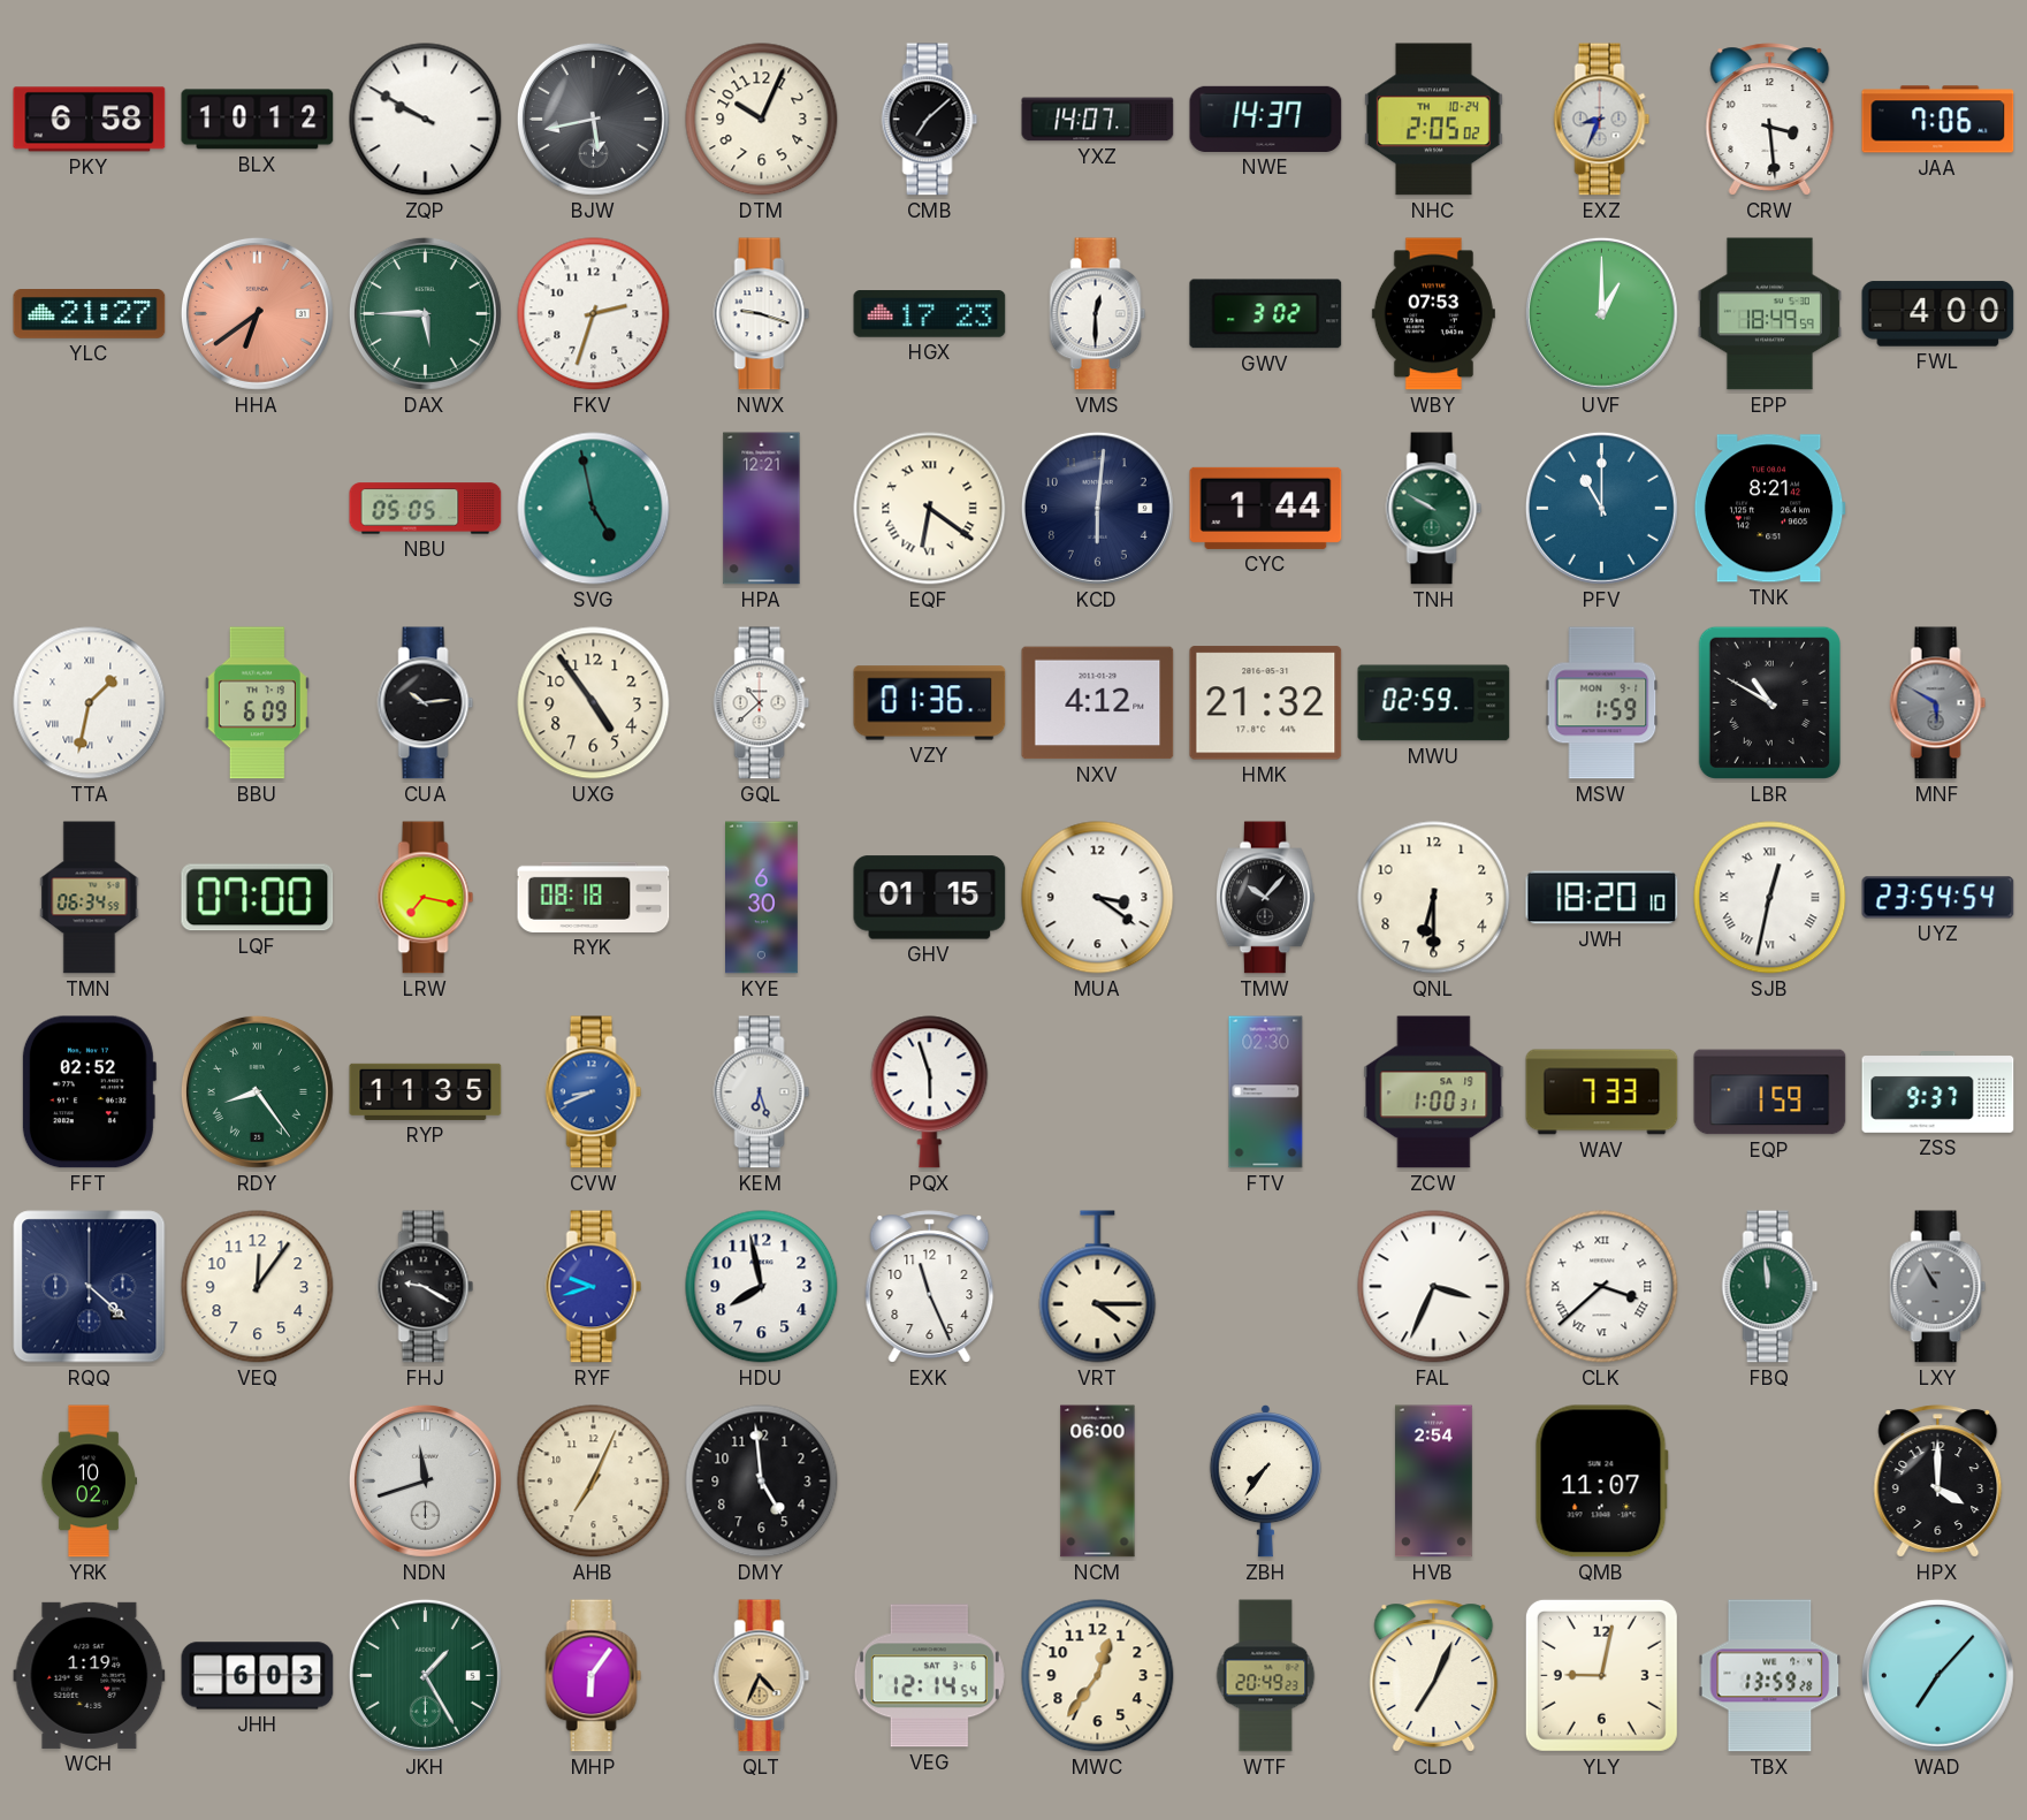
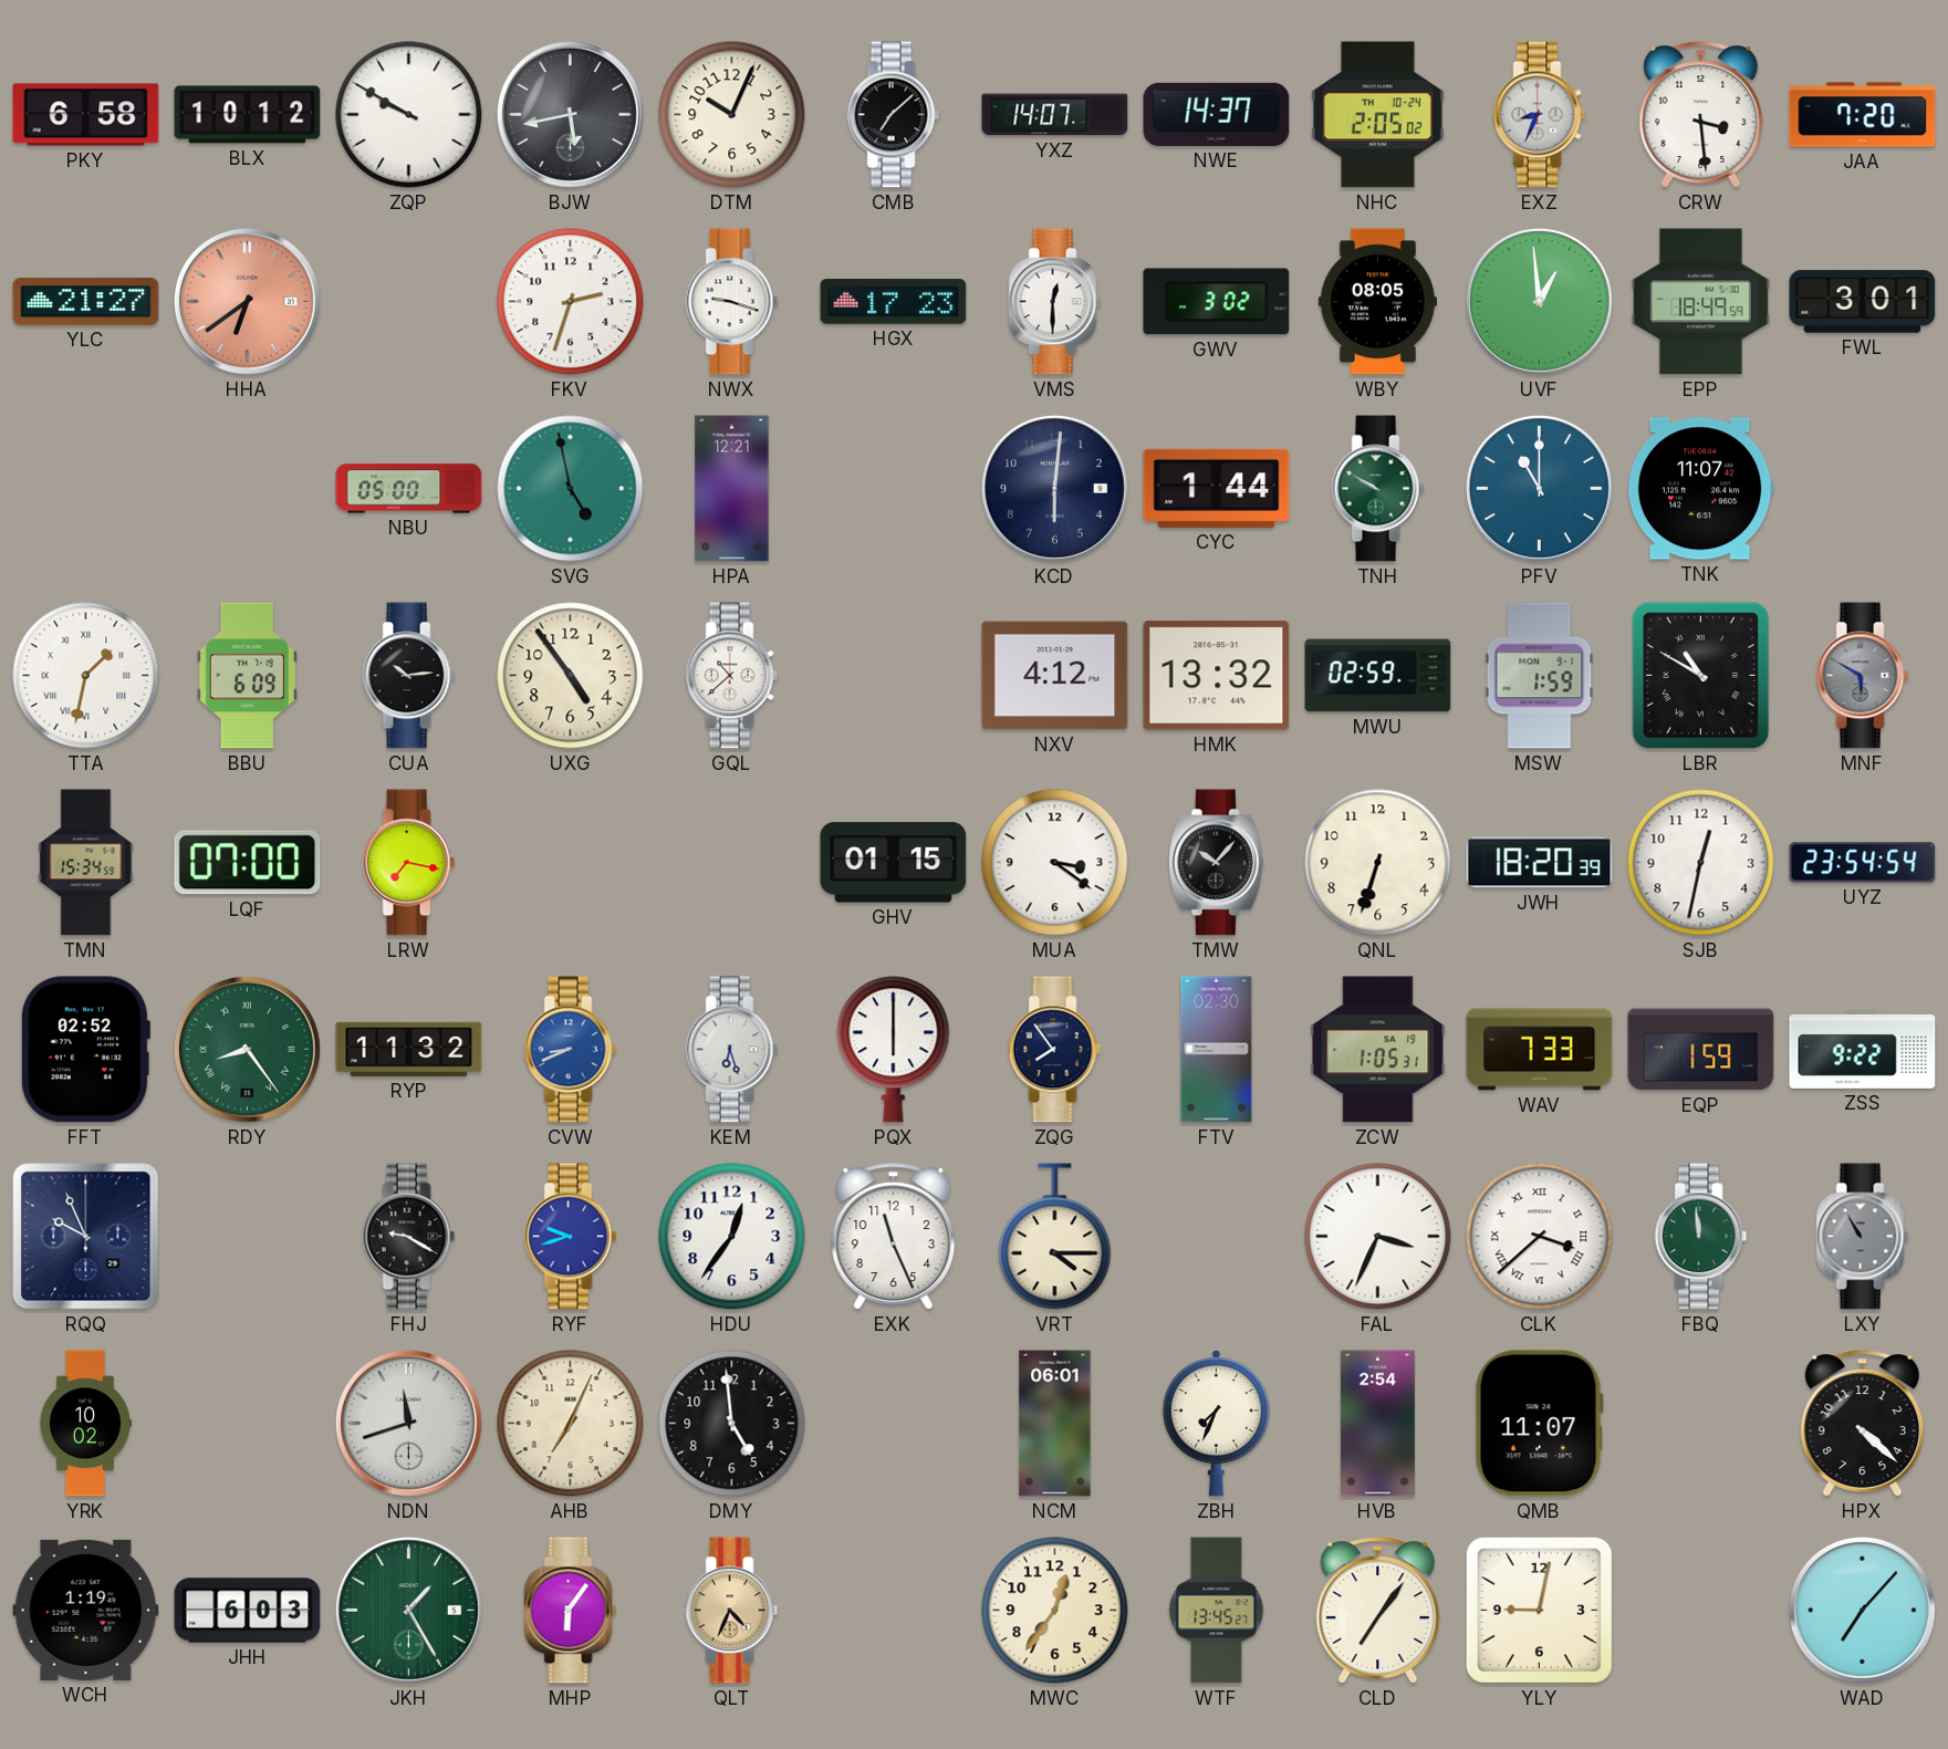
JAA: 7:06 -> 7:20 (1863, 115)
DAX: 5:45 -> none (425, 313)
WBY: 07:53 -> 08:05 (1377, 302)
UVF: 1:00 -> 12:59 (1539, 301)
FWL: 4:00 -> 3:01 (1863, 302)
NBU: 05:05 -> 05:00 (409, 489)
EQF: 6:21 -> none (930, 509)
TNK: 8:21 -> 11:07 (1700, 489)
VZY: 01:36 -> none (930, 703)
HMK: 21:32 -> 13:32 (1217, 676)
TMN: 06:34 -> 15:34 (86, 863)
RYK: 08:18 -> none (594, 897)
KYE: 6:30 -> none (762, 898)
QNL: 6:30 -> 6:33 (1378, 863)
JWH: 18:20:10 -> 18:20:39 (1540, 863)
SJB numerals: Roman -> Arabic (1701, 863)
RYP: 11:35 -> 11:32 (409, 1049)
PQX: 5:57 -> 6:00 (894, 1050)
ZQG: none -> 7:54 (1055, 1050)
ZCW: 1:00 -> 1:05 (1378, 1050)
ZSS: 9:37 -> 9:22 (1863, 1050)
RQQ: 4:22 -> 9:56 (86, 1237)
VEQ: 12:06 -> none (258, 1287)
HDU: 7:58 -> 12:36 (732, 1237)
NCM: 06:00 -> 06:01 (1055, 1424)
ZBH: 7:36 -> 7:34 (1216, 1423)
HPX: 4:00 -> 4:22 (1863, 1424)
VEG: 12:14 -> none (929, 1676)
WTF: 20:49 -> 13:45 (1217, 1611)
CLD: 7:04 -> 7:06 (1378, 1611)
TBX: 13:59 -> none (1770, 1676)
